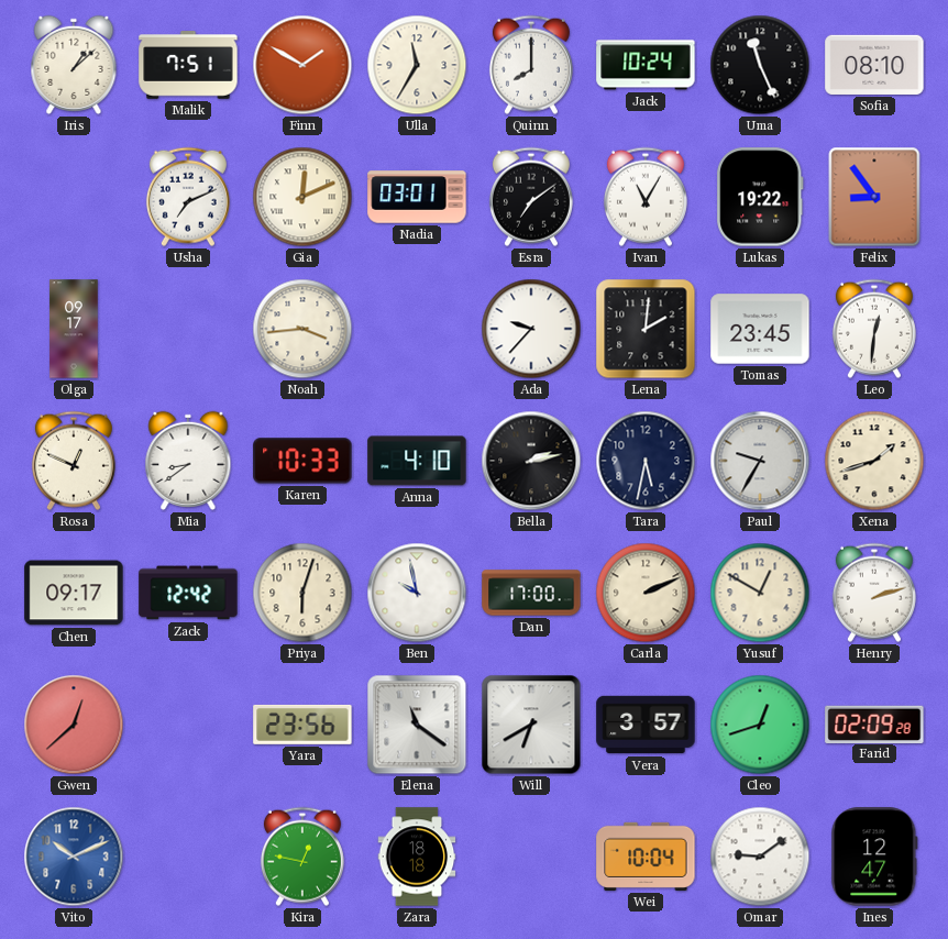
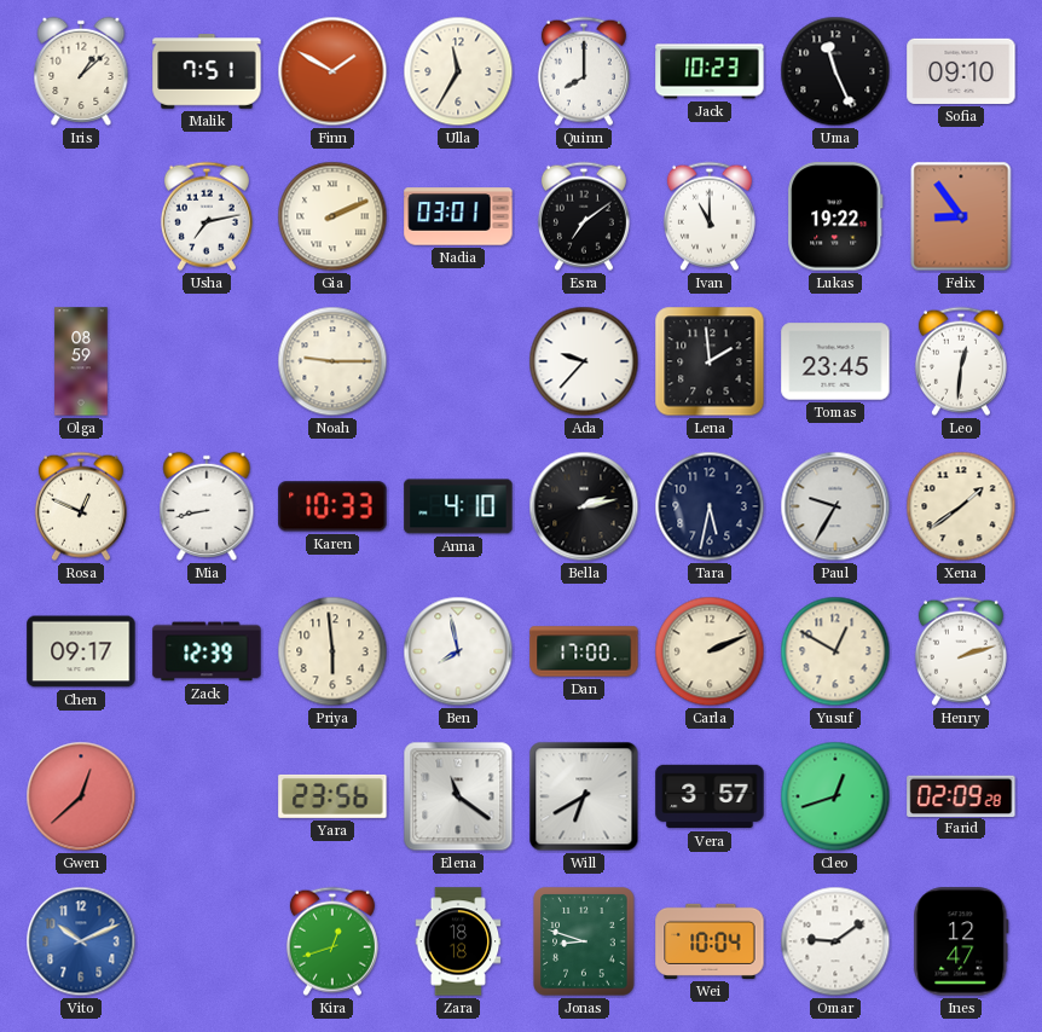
Jack: 10:24 -> 10:23 (710, 71)
Sofia: 08:10 -> 09:10 (961, 71)
Usha: 7:11 -> 7:13 (207, 216)
Gia: 12:11 -> 2:11 (332, 216)
Ivan: 11:05 -> 11:00 (710, 216)
Olga: 09:17 -> 08:59 (81, 361)
Noah: 3:44 -> 9:15 (332, 361)
Lena: 2:01 -> 1:59 (710, 361)
Mia: 8:39 -> 8:43 (207, 506)
Xena: 1:42 -> 1:39 (961, 506)
Zack: 12:42 -> 12:39 (207, 651)
Priya: 6:03 -> 5:59 (332, 651)
Ben: 9:58 -> 7:58 (458, 651)
Kira: 12:47 -> 12:42 (332, 941)
Jonas: none -> 8:48 (584, 941)
